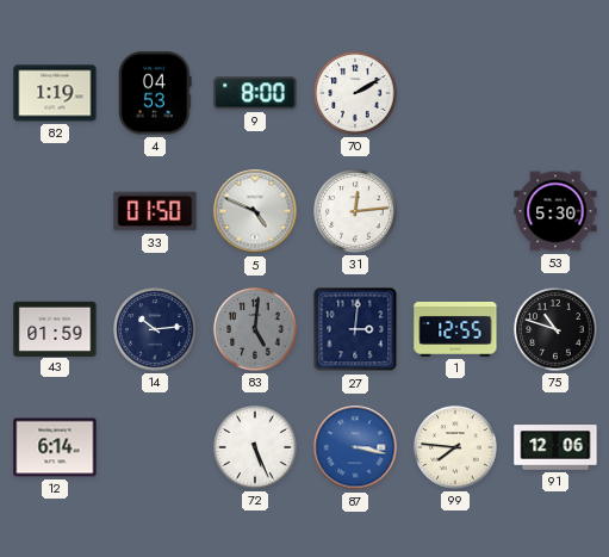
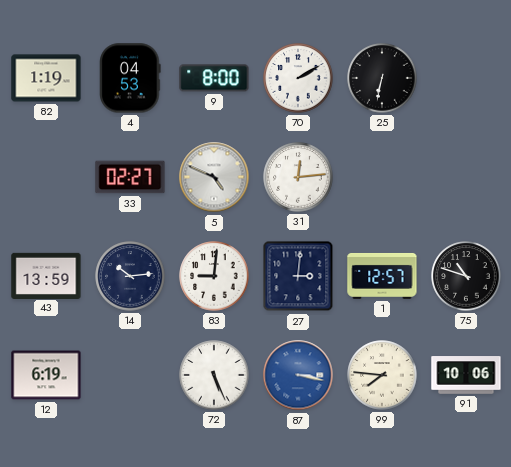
25: none -> 6:32 (382, 78)
33: 01:50 -> 02:27 (130, 177)
53: 5:30 -> none (555, 211)
43: 01:59 -> 13:59 (46, 275)
83: 5:01 -> 9:01 (214, 276)
83 dial: grey -> white (214, 276)
1: 12:55 -> 12:57 (382, 276)
12: 6:14 -> 6:19 (46, 375)
91: 12:06 -> 10:06 (466, 375)
